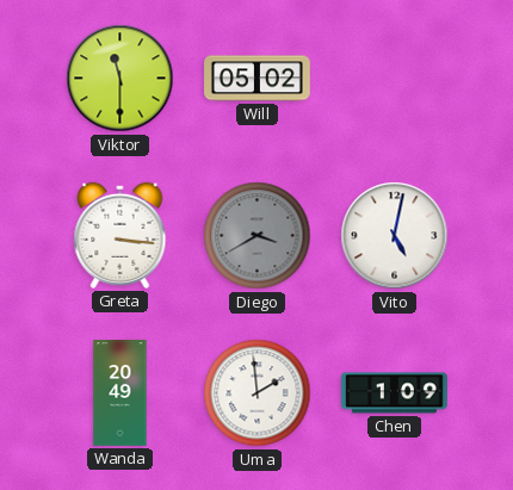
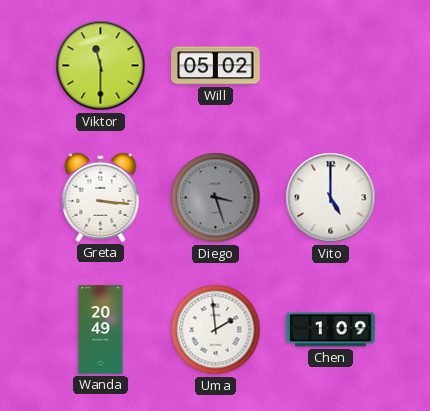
Diego: 3:40 -> 3:27 (216, 198)
Vito: 5:02 -> 5:00 (331, 198)
